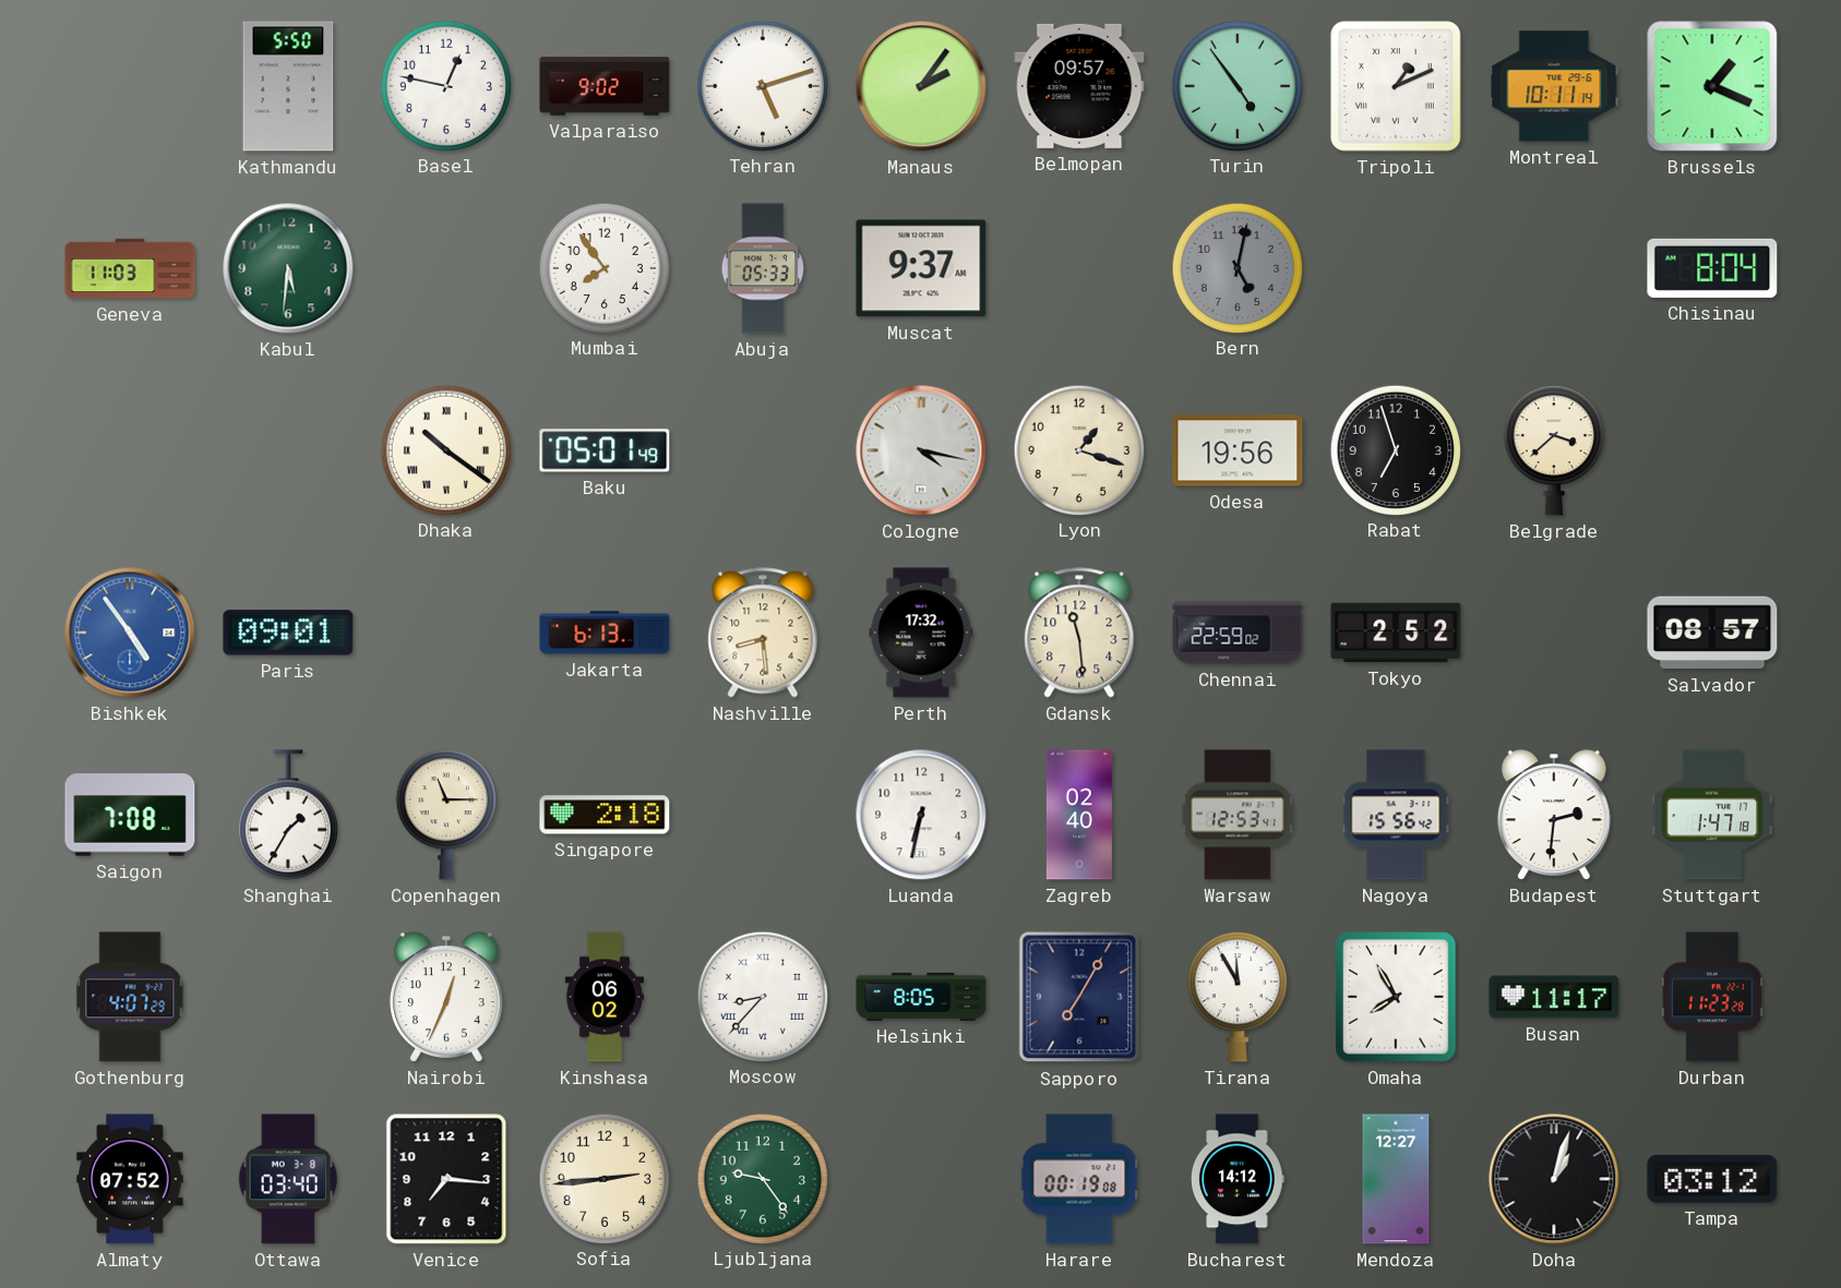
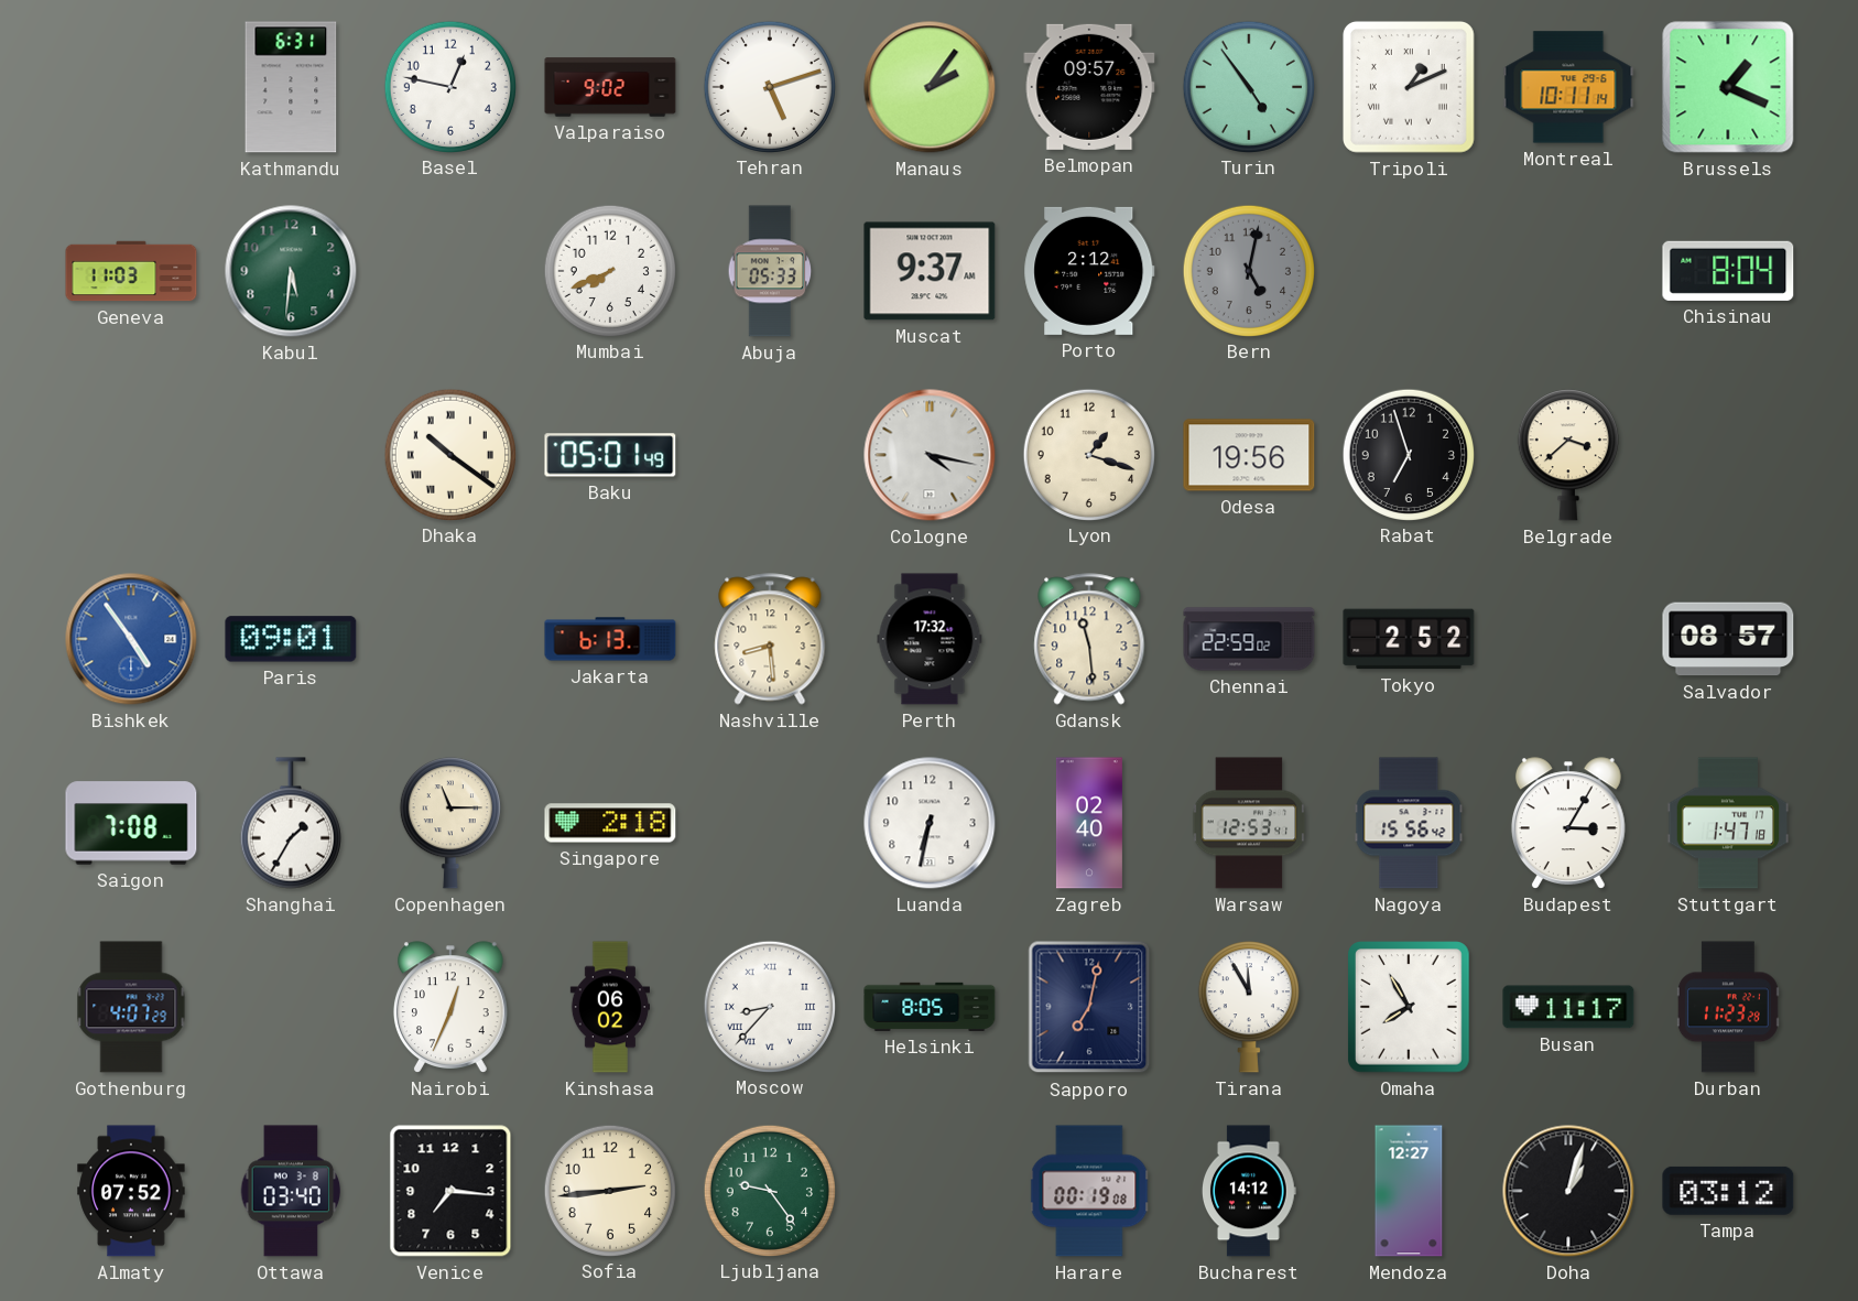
Kathmandu: 5:50 -> 6:31 (291, 87)
Mumbai: 7:54 -> 7:41 (609, 270)
Porto: none -> 2:12 (1089, 271)
Budapest: 2:31 -> 3:05 (1568, 823)
Sapporo: 7:05 -> 7:02 (1089, 1007)
